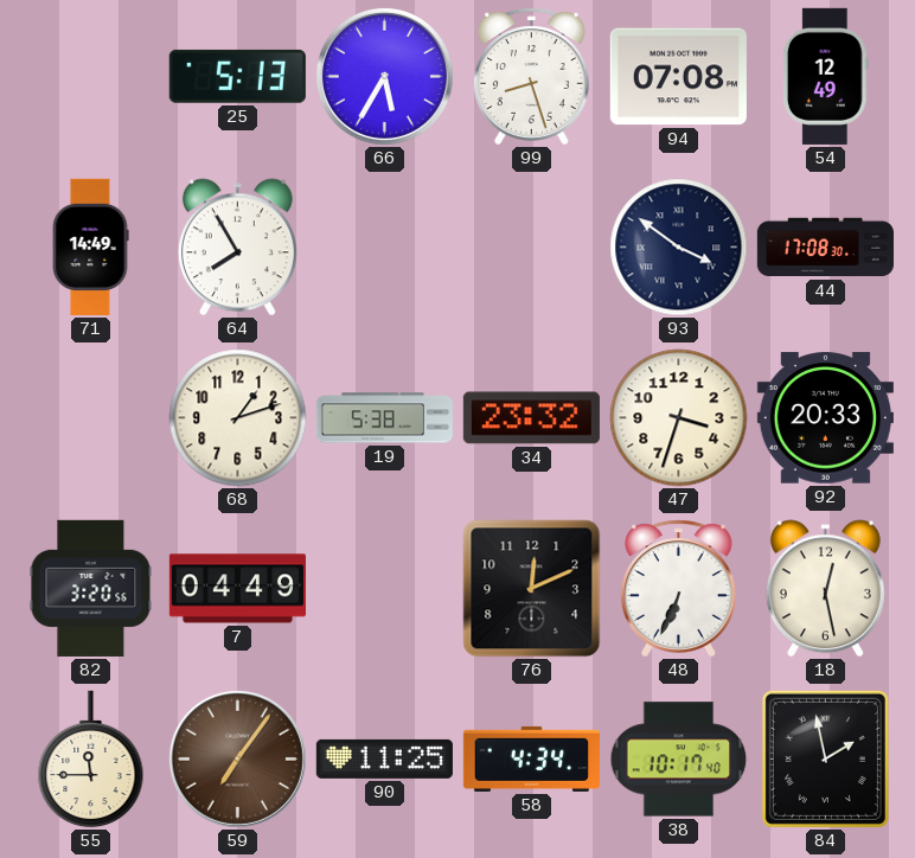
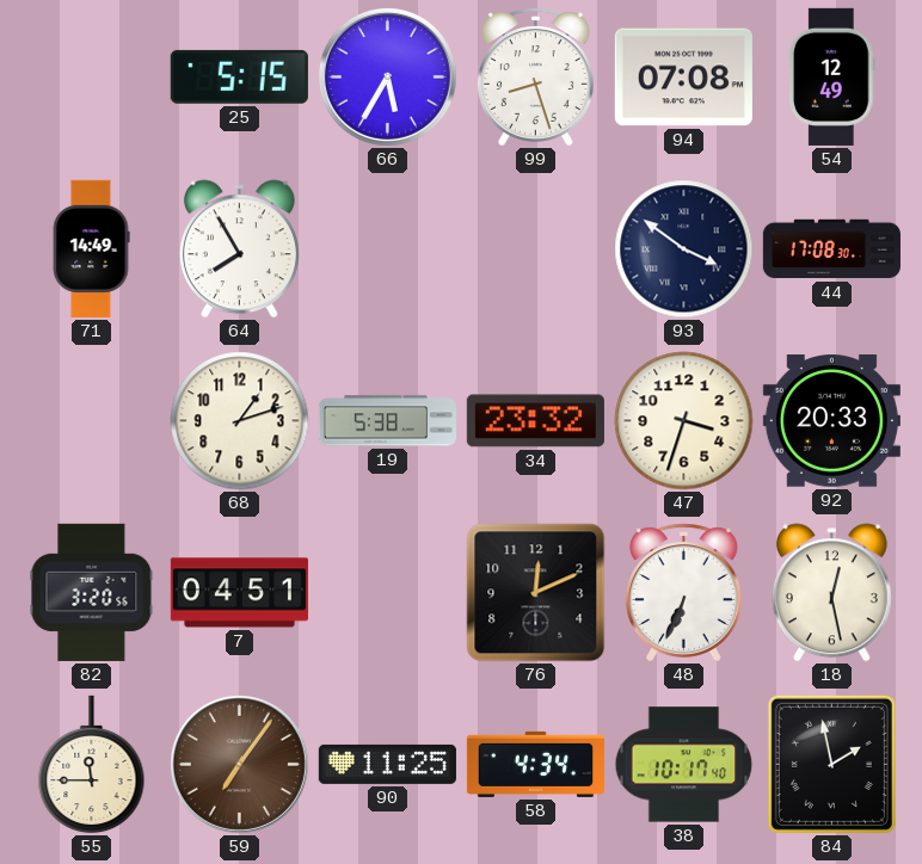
25: 5:13 -> 5:15 (239, 76)
7: 04:49 -> 04:51 (239, 593)
